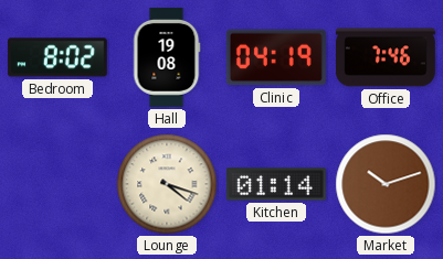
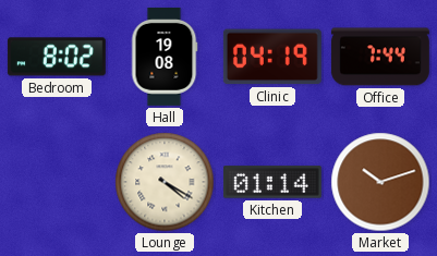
Office: 7:46 -> 7:44 (380, 57)
Lounge: 4:18 -> 4:20 (165, 182)
